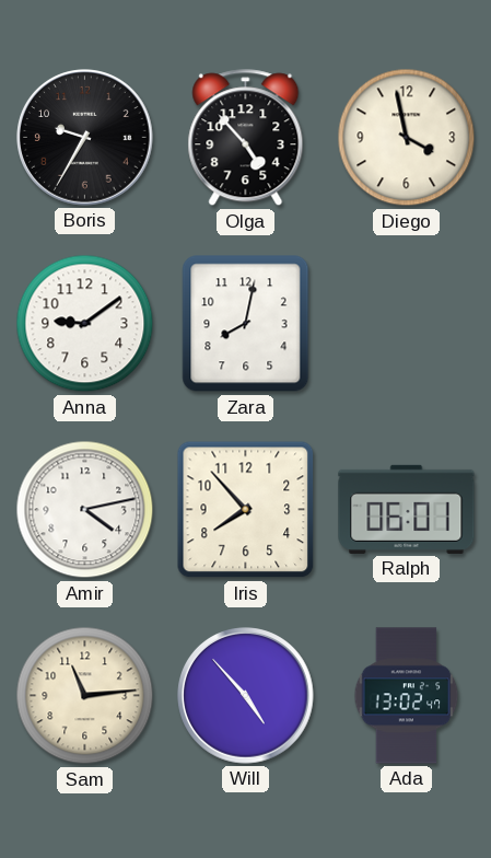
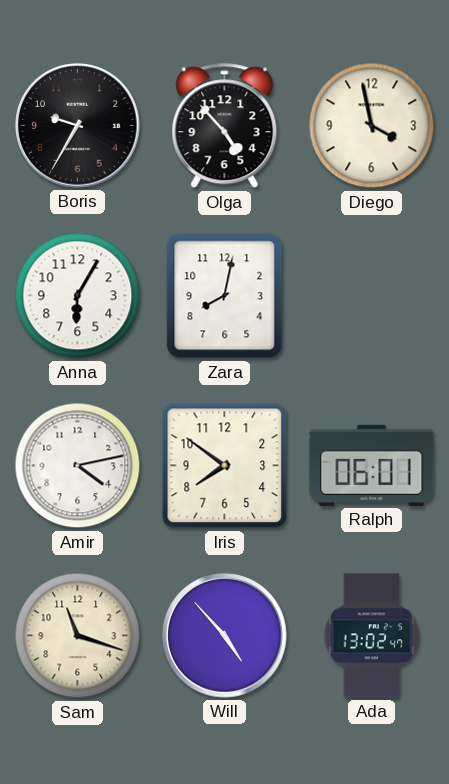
Anna: 9:09 -> 6:05 (78, 296)
Iris: 7:53 -> 7:51 (225, 466)
Sam: 11:14 -> 11:18 (78, 636)
